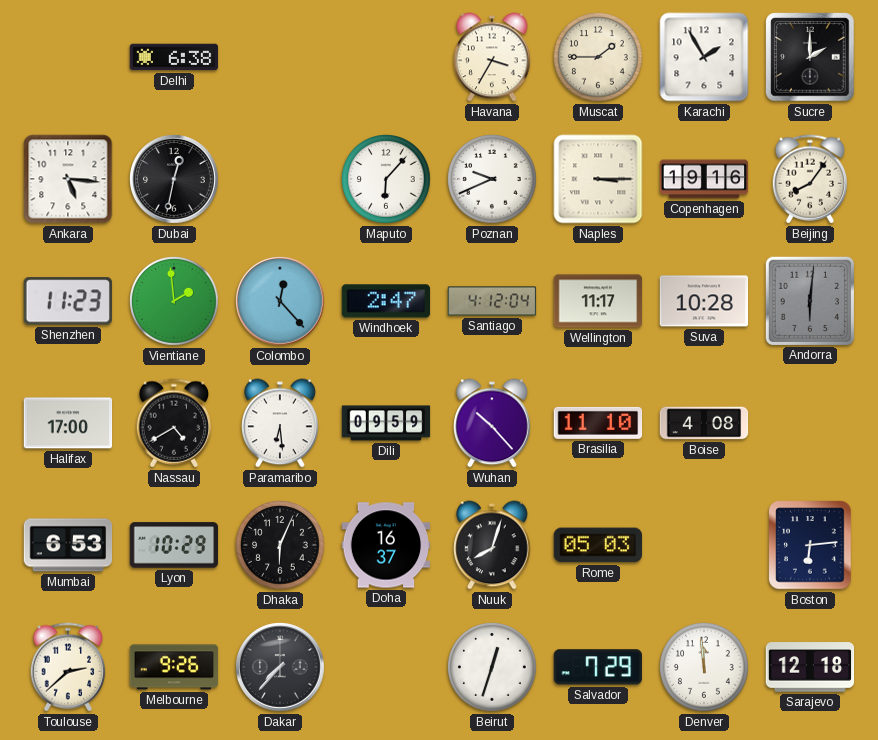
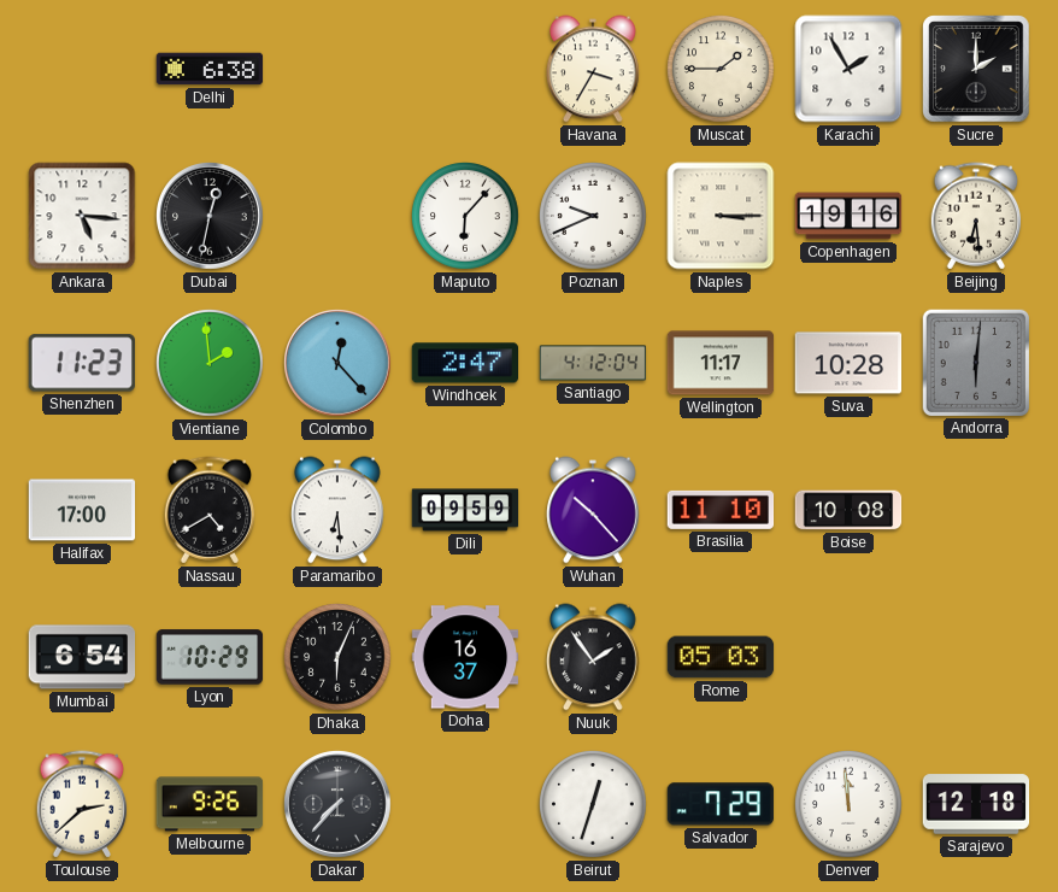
Beijing: 8:06 -> 6:29 (976, 216)
Boise: 4:08 -> 10:08 (848, 510)
Mumbai: 6:53 -> 6:54 (82, 657)
Nuuk: 8:03 -> 1:54 (593, 657)
Boston: 6:14 -> none (810, 545)
